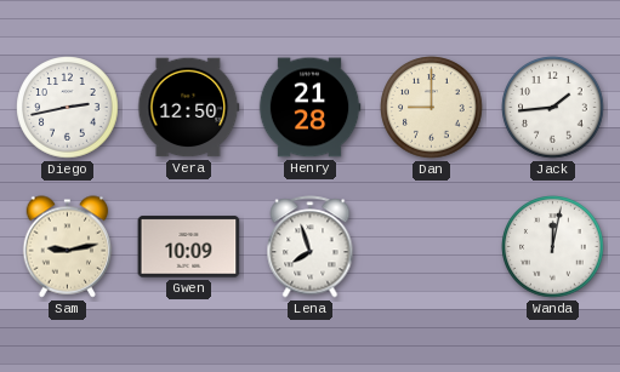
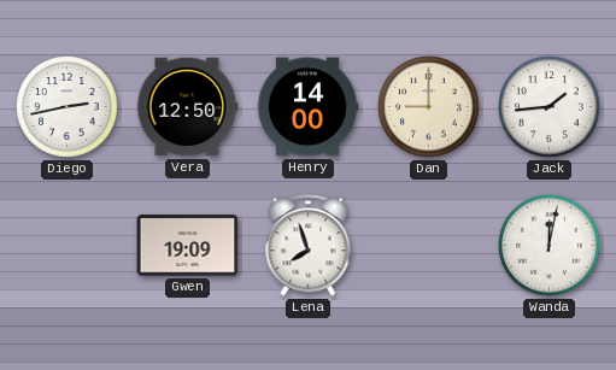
Henry: 21:28 -> 14:00 (307, 107)
Sam: 9:13 -> none (68, 247)
Gwen: 10:09 -> 19:09 (188, 246)
